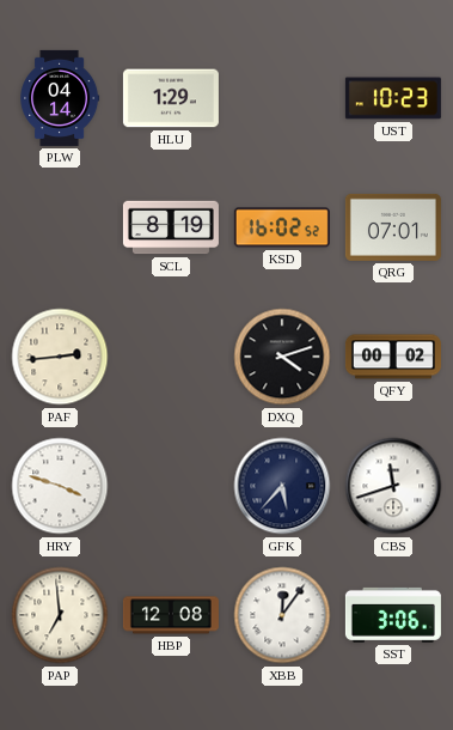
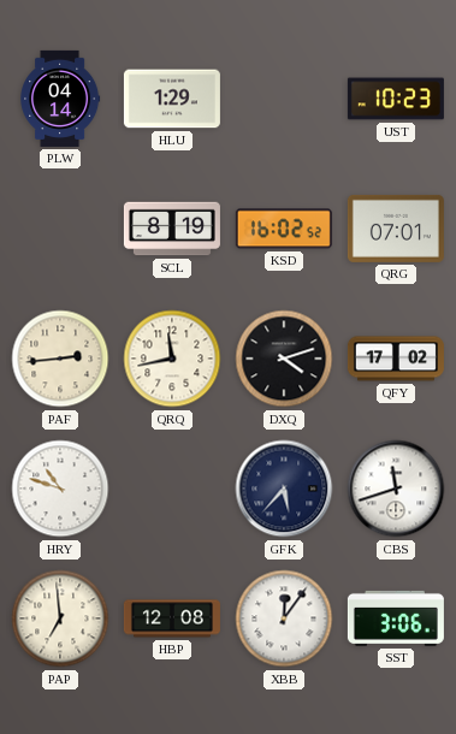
QRQ: none -> 11:43 (172, 359)
QFY: 00:02 -> 17:02 (396, 359)
HRY: 3:48 -> 10:48 (60, 489)
